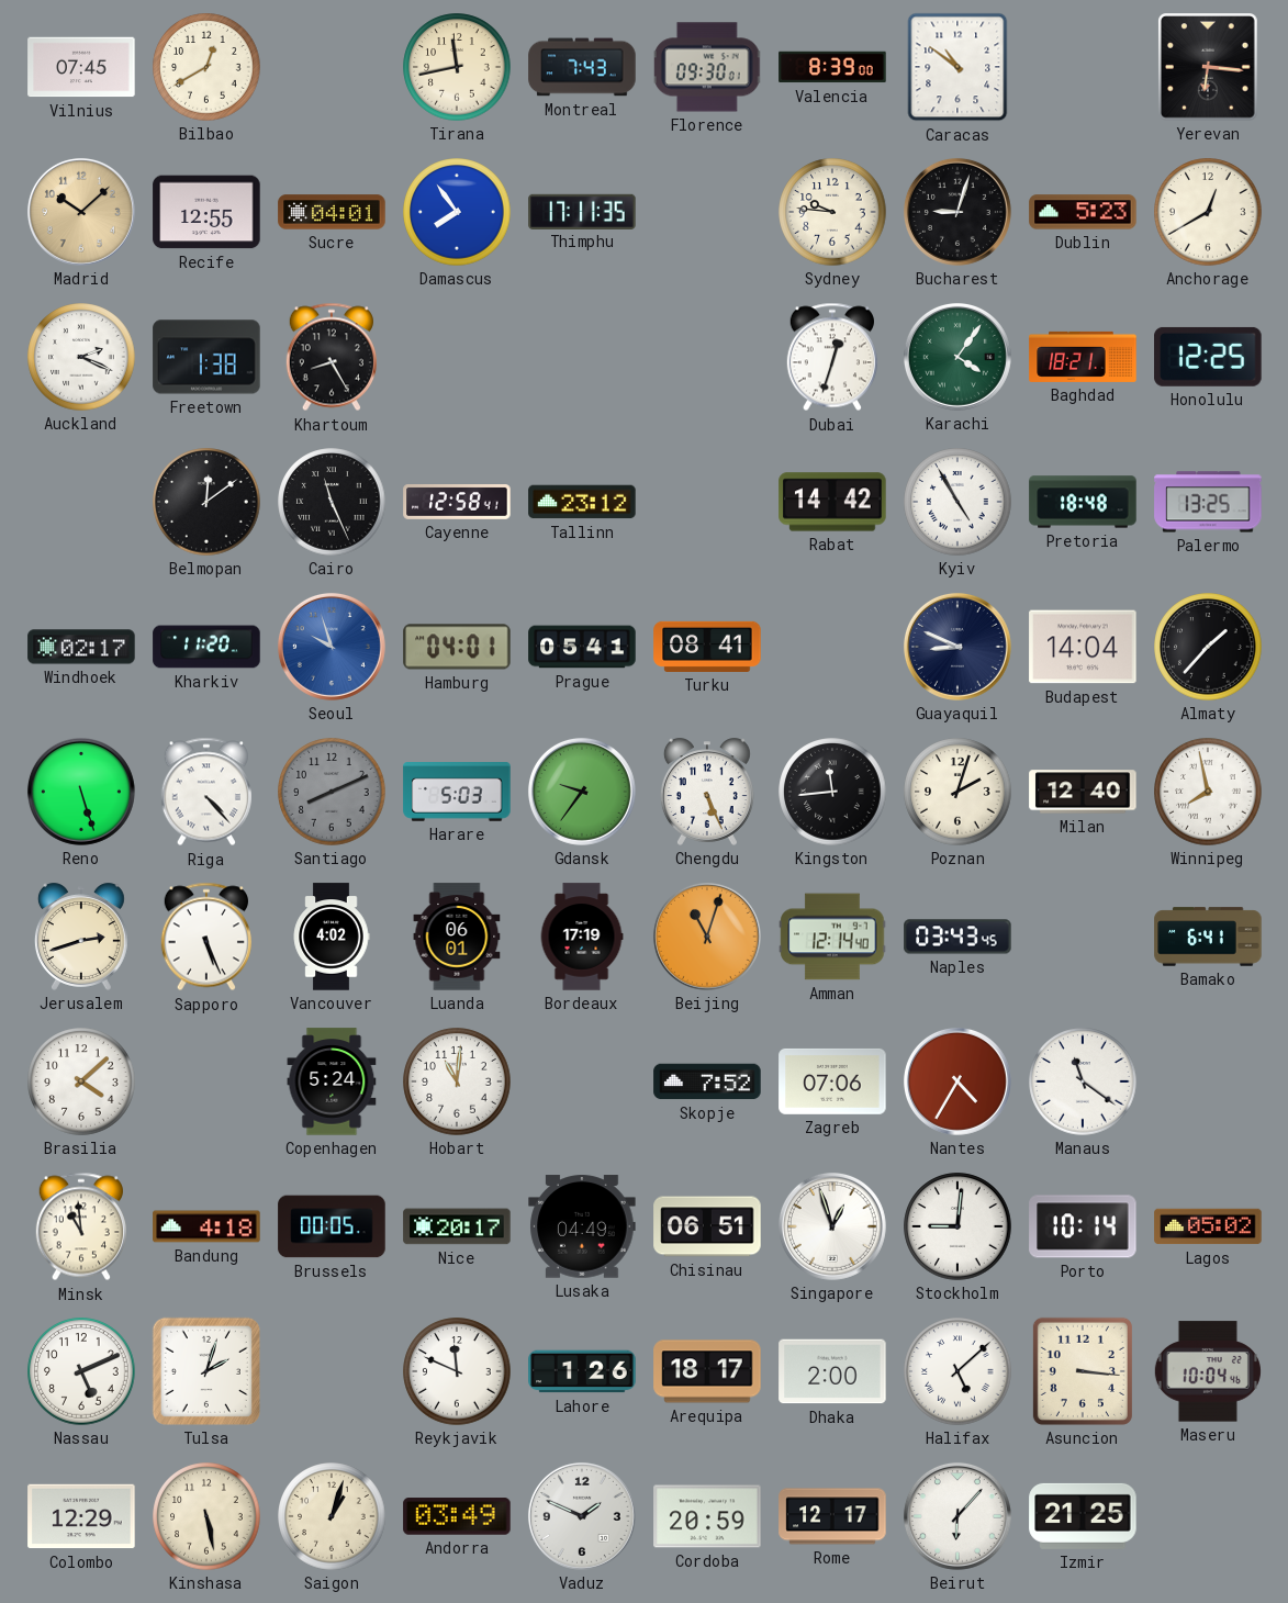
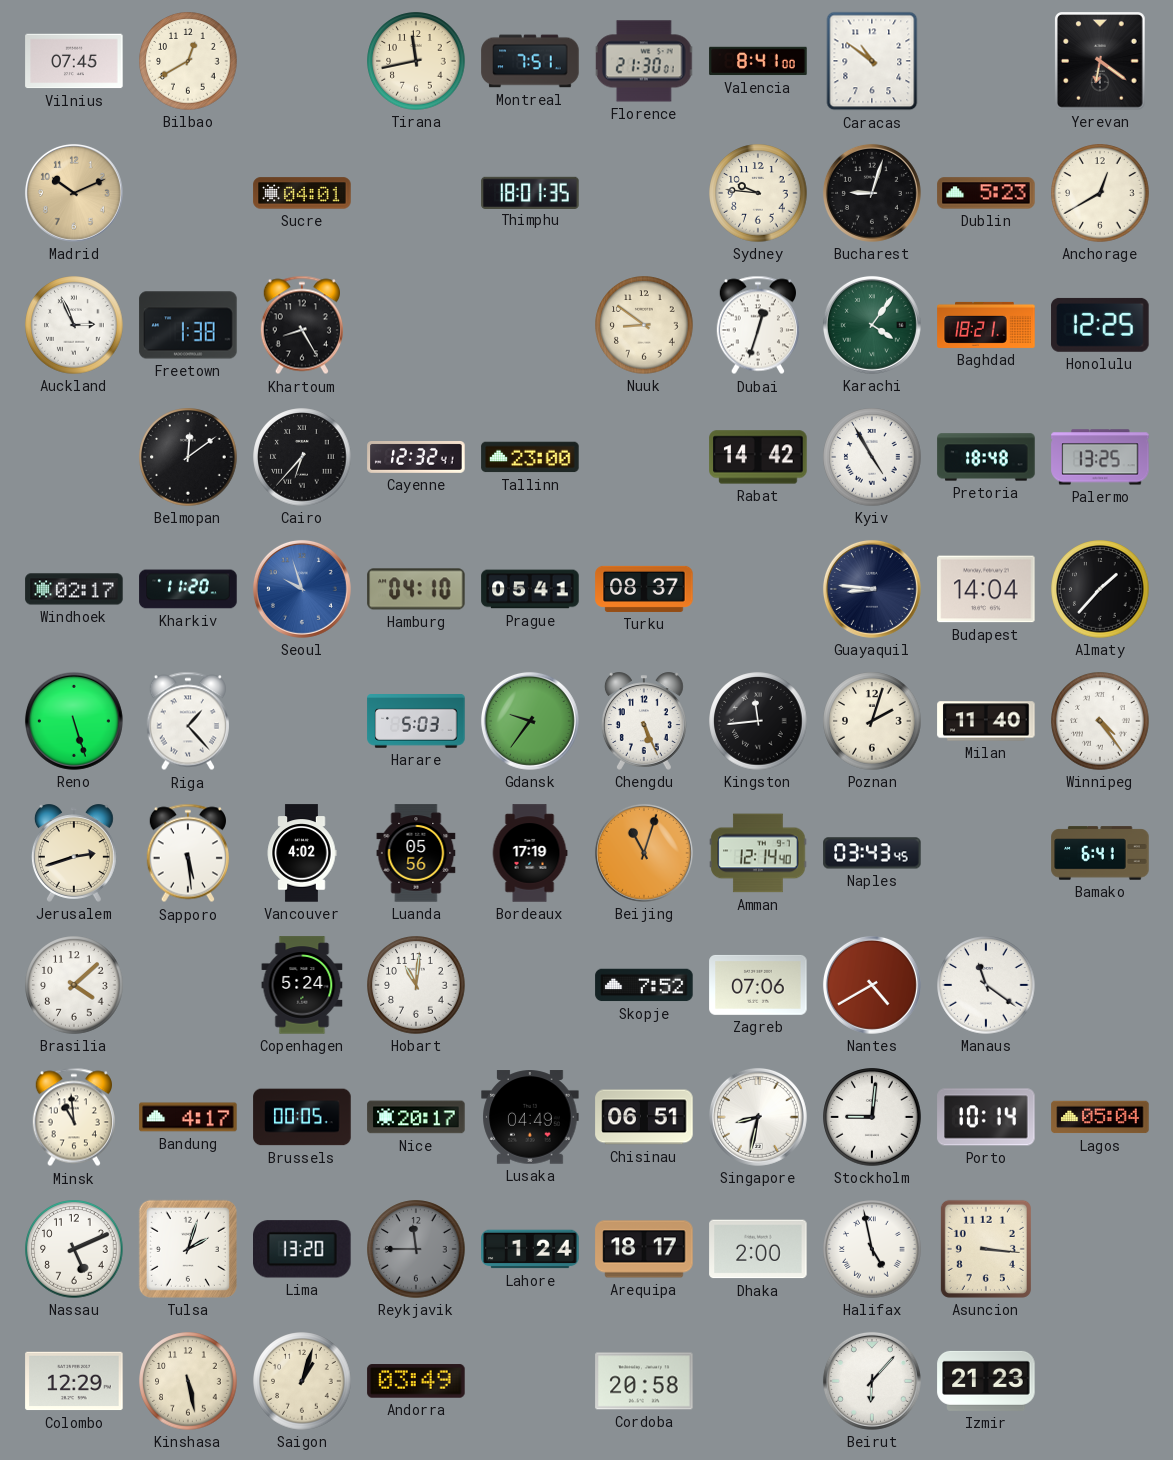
Montreal: 7:43 -> 7:51 (530, 61)
Florence: 09:30 -> 21:30 (644, 61)
Valencia: 8:39 -> 8:41 (758, 61)
Yerevan: 6:16 -> 6:21 (1101, 62)
Madrid: 10:08 -> 10:11 (74, 193)
Recife: 12:55 -> none (206, 212)
Damascus: 7:54 -> none (457, 212)
Thimphu: 17:11 -> 18:01 (530, 192)
Auckland: 2:19 -> 2:56 (74, 325)
Nuuk: none -> 8:51 (644, 325)
Cairo: 11:26 -> 6:37 (302, 457)
Cayenne: 12:58 -> 12:32 (416, 458)
Tallinn: 23:12 -> 23:00 (530, 457)
Hamburg: 04:01 -> 04:10 (416, 589)
Turku: 08:41 -> 08:37 (644, 589)
Guayaquil: 8:49 -> 8:46 (872, 589)
Riga: 4:23 -> 1:23 (188, 721)
Santiago: 8:11 -> none (332, 792)
Milan: 12:40 -> 11:40 (986, 721)
Winnipeg: 7:58 -> 4:24 (1100, 721)
Sapporo: 5:26 -> 5:29 (188, 853)
Luanda: 06:01 -> 05:56 (416, 853)
Nantes: 4:35 -> 4:40 (872, 985)
Bandung: 4:18 -> 4:17 (188, 1117)
Singapore: 12:57 -> 8:32 (758, 1117)
Lagos: 05:02 -> 05:04 (1100, 1117)
Lima: none -> 13:20 (302, 1249)
Reykjavik: 11:49 -> 11:45 (416, 1249)
Reykjavik dial: white -> grey (416, 1249)
Lahore: 1:26 -> 1:24 (530, 1249)
Halifax: 5:08 -> 4:58 (872, 1249)
Maseru: 10:04 -> none (1208, 1371)
Vaduz: 1:49 -> none (582, 1516)
Cordoba: 20:59 -> 20:58 (644, 1381)
Rome: 12:17 -> none (832, 1516)
Izmir: 21:25 -> 21:23 (986, 1381)
